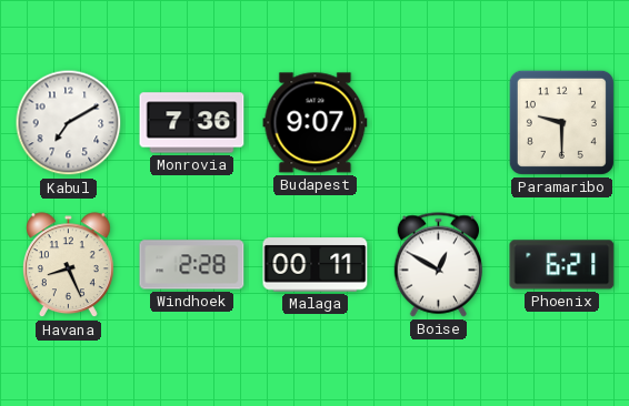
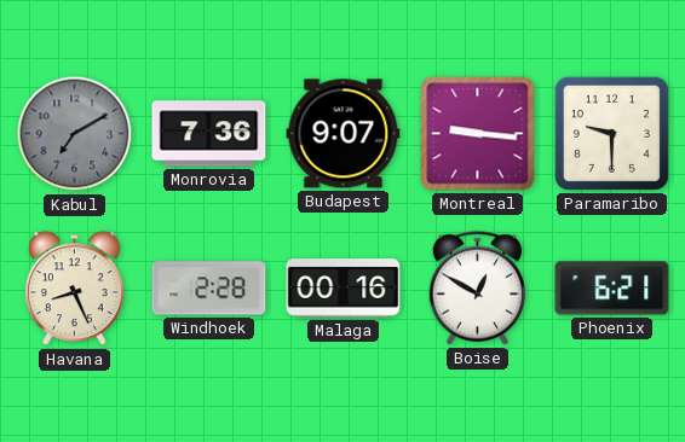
Kabul dial: white -> grey (75, 134)
Montreal: none -> 9:16 (478, 134)
Malaga: 00:11 -> 00:16 (344, 289)
